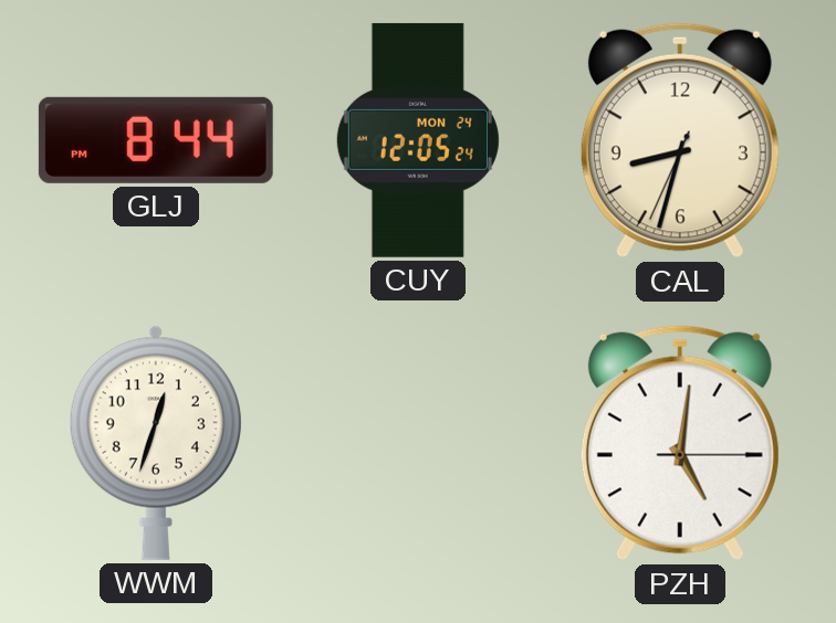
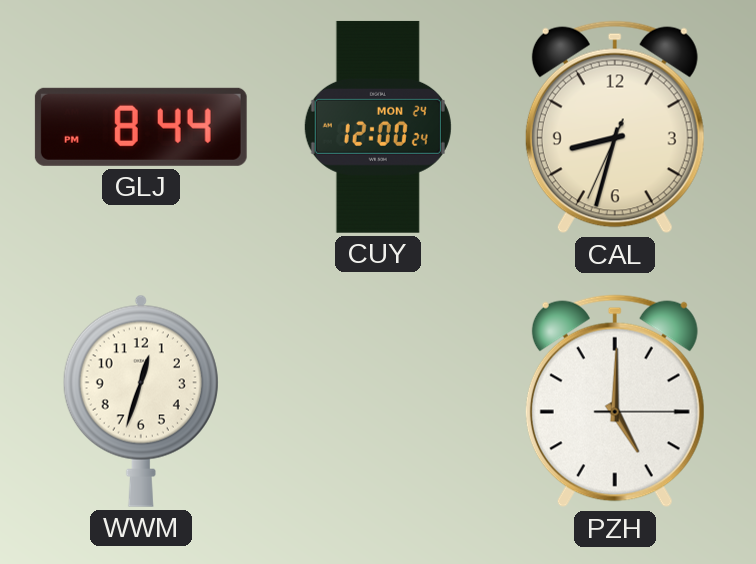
CUY: 12:05 -> 12:00 (378, 127)
PZH: 5:01 -> 5:00 (615, 401)
